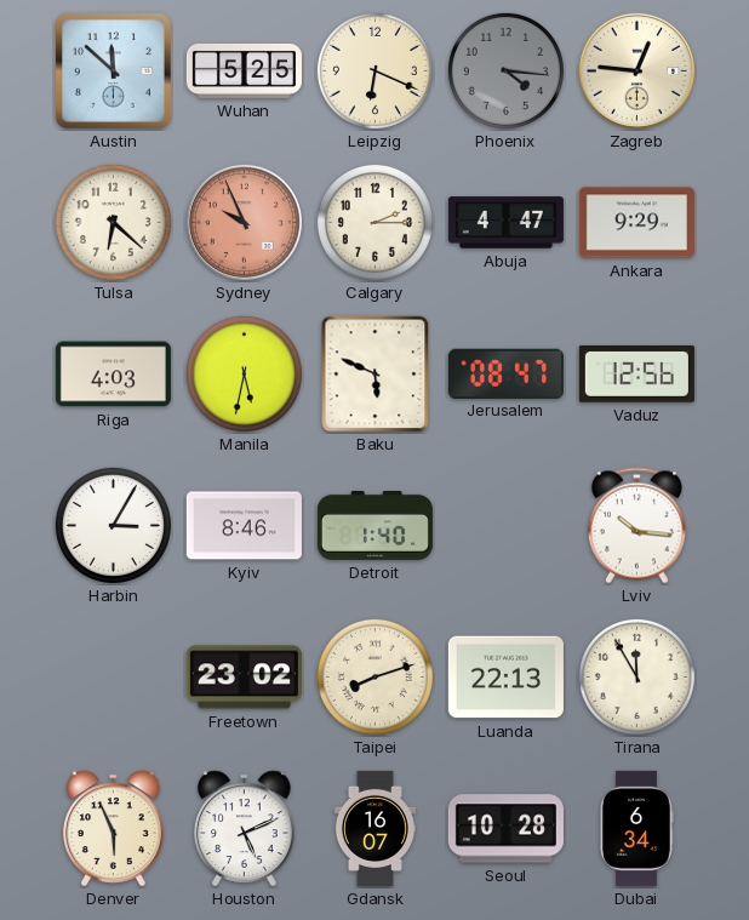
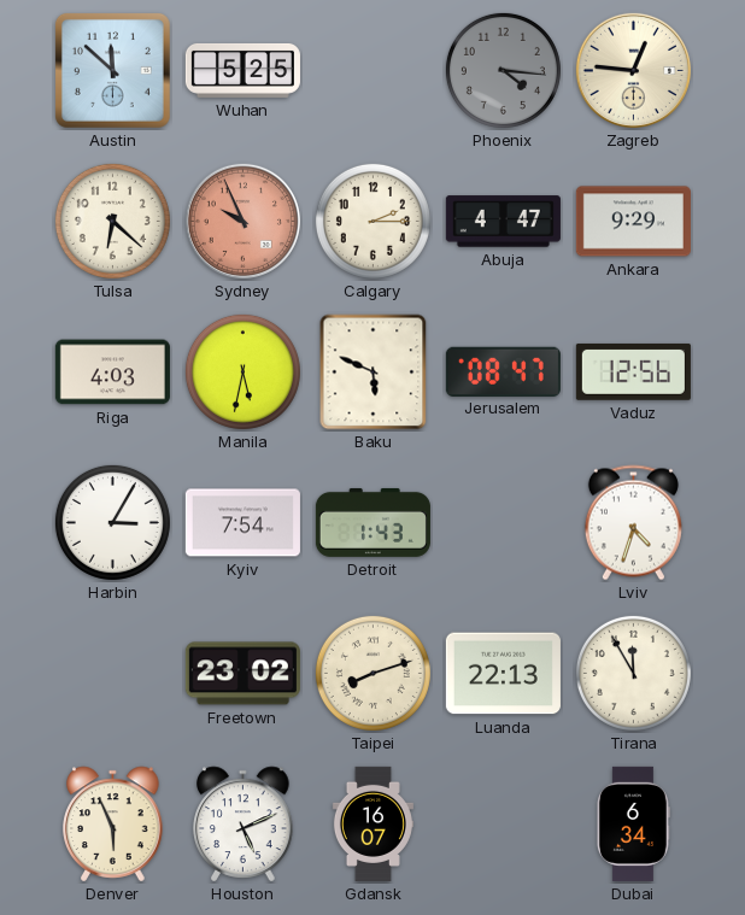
Leipzig: 6:19 -> none (374, 70)
Kyiv: 8:46 -> 7:54 (242, 523)
Detroit: 1:40 -> 1:43 (372, 522)
Lviv: 10:16 -> 4:33 (633, 523)
Seoul: 10:28 -> none (505, 829)
